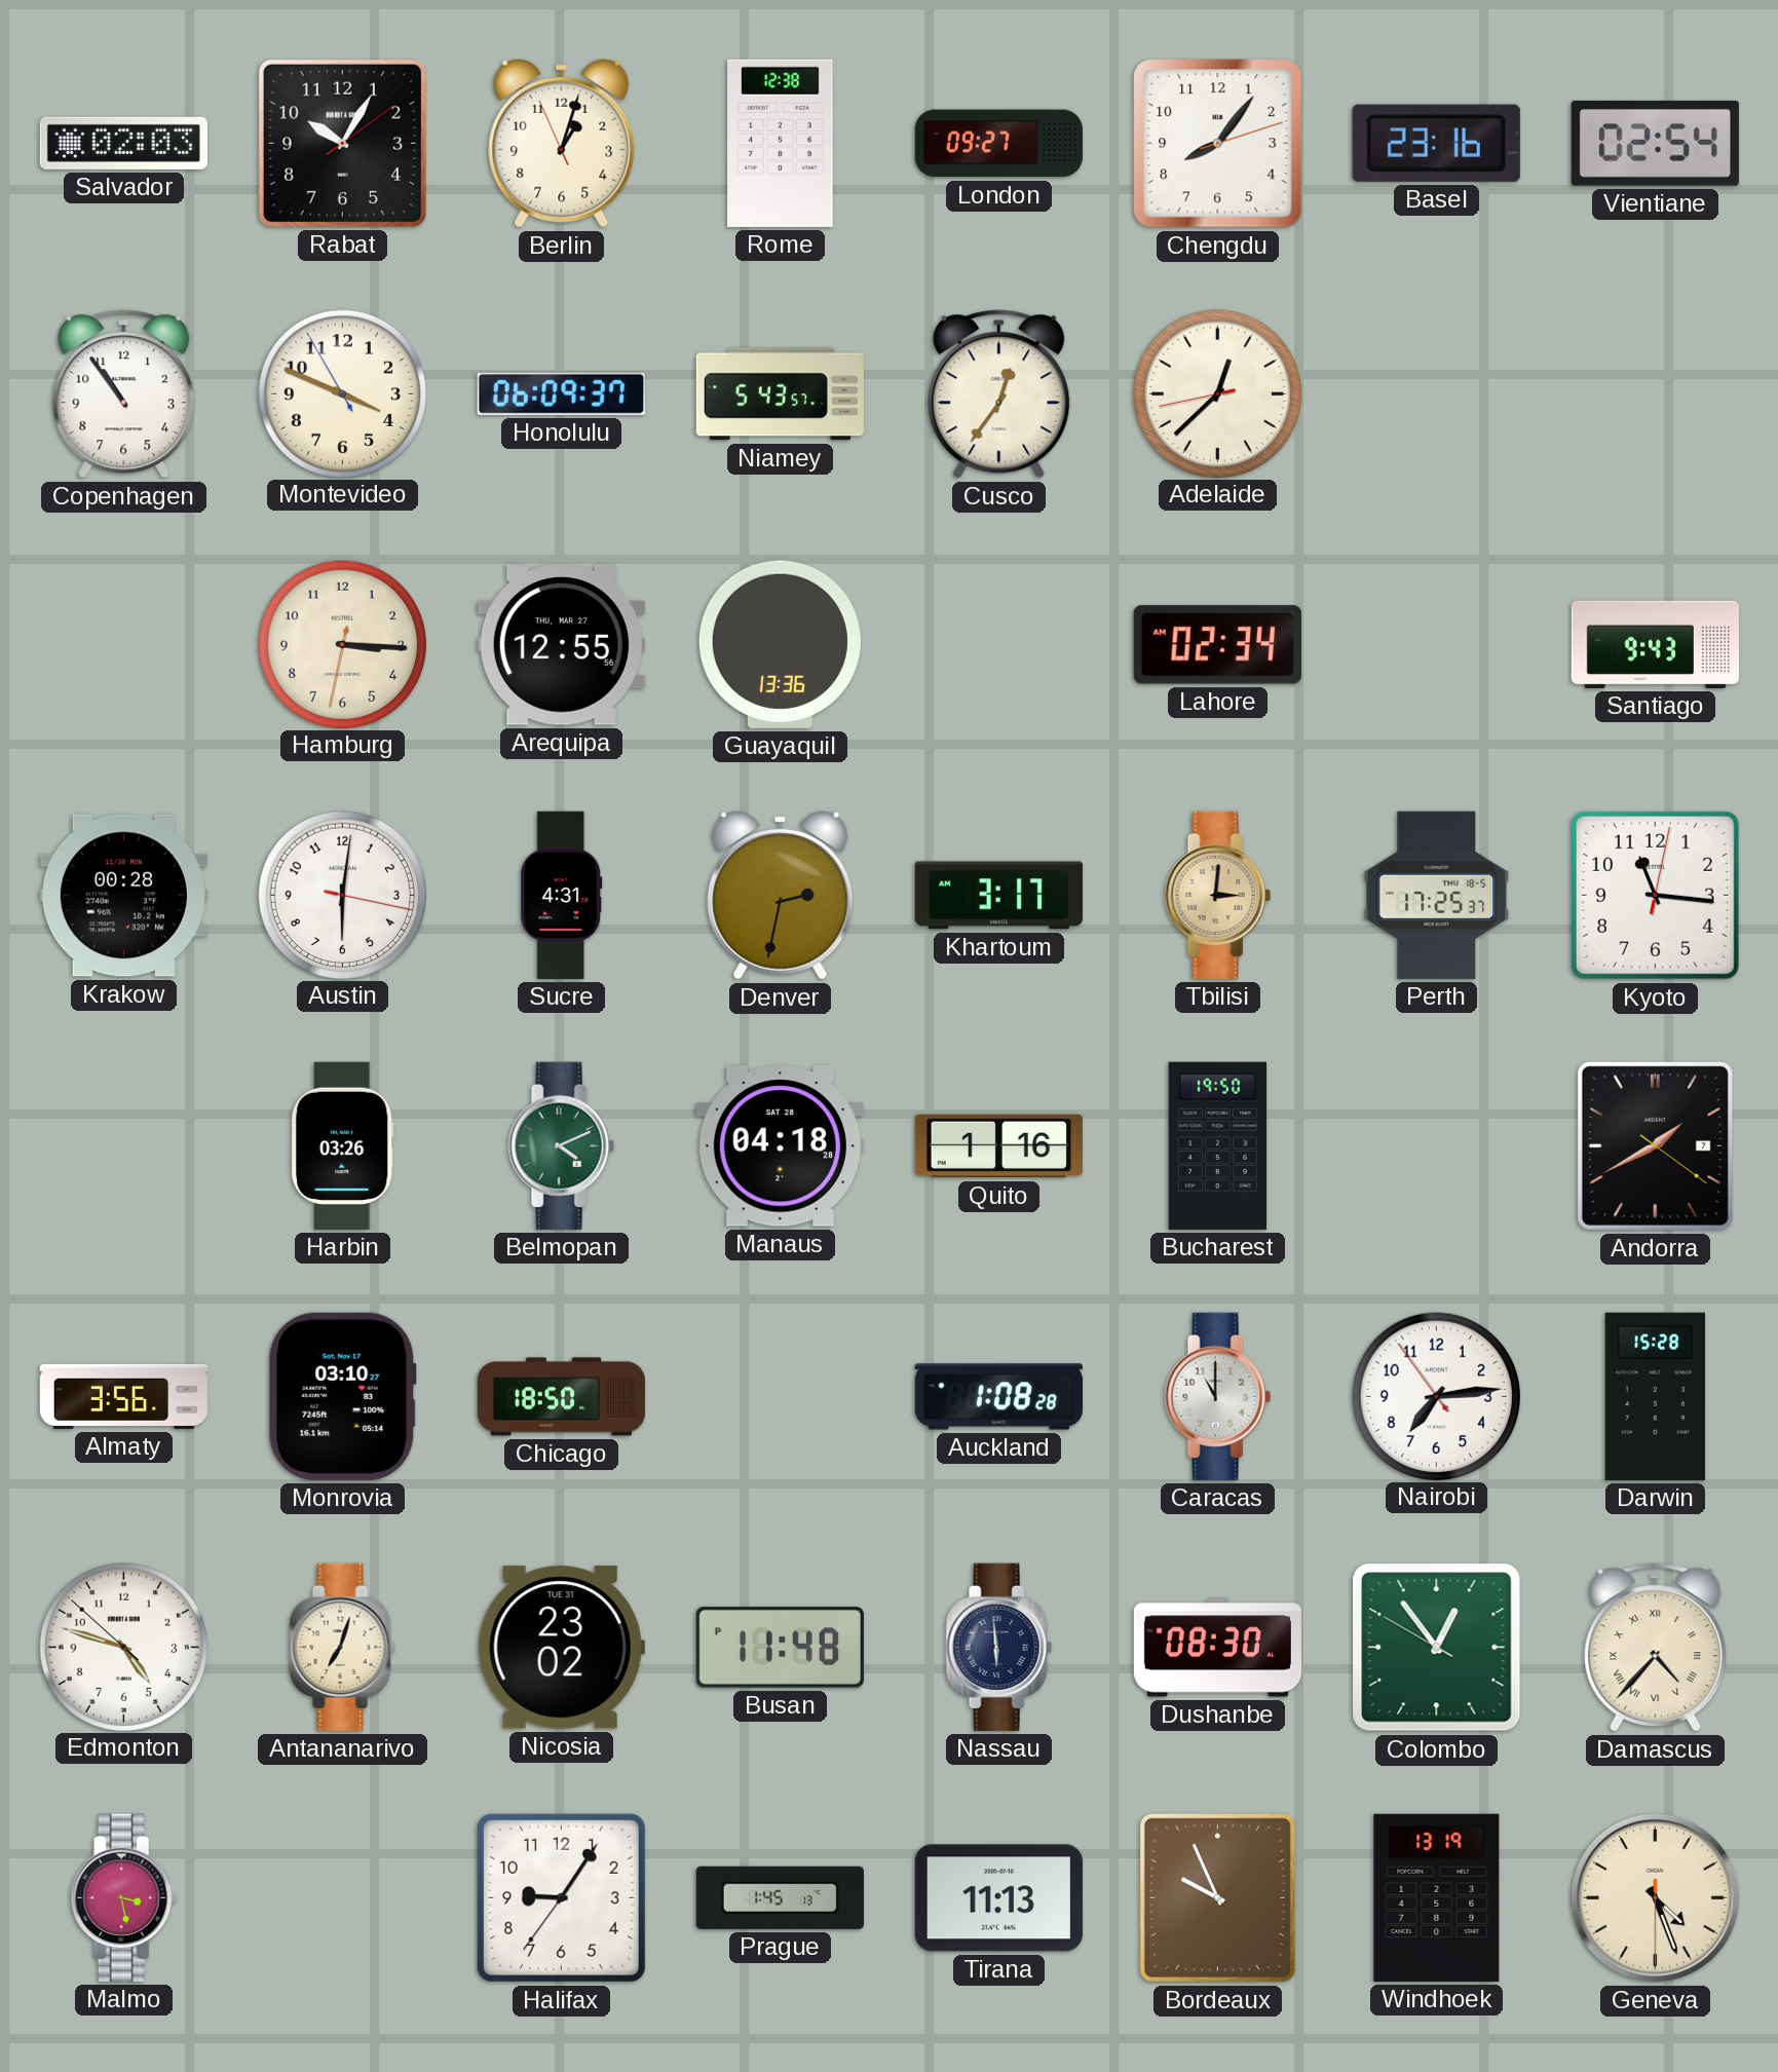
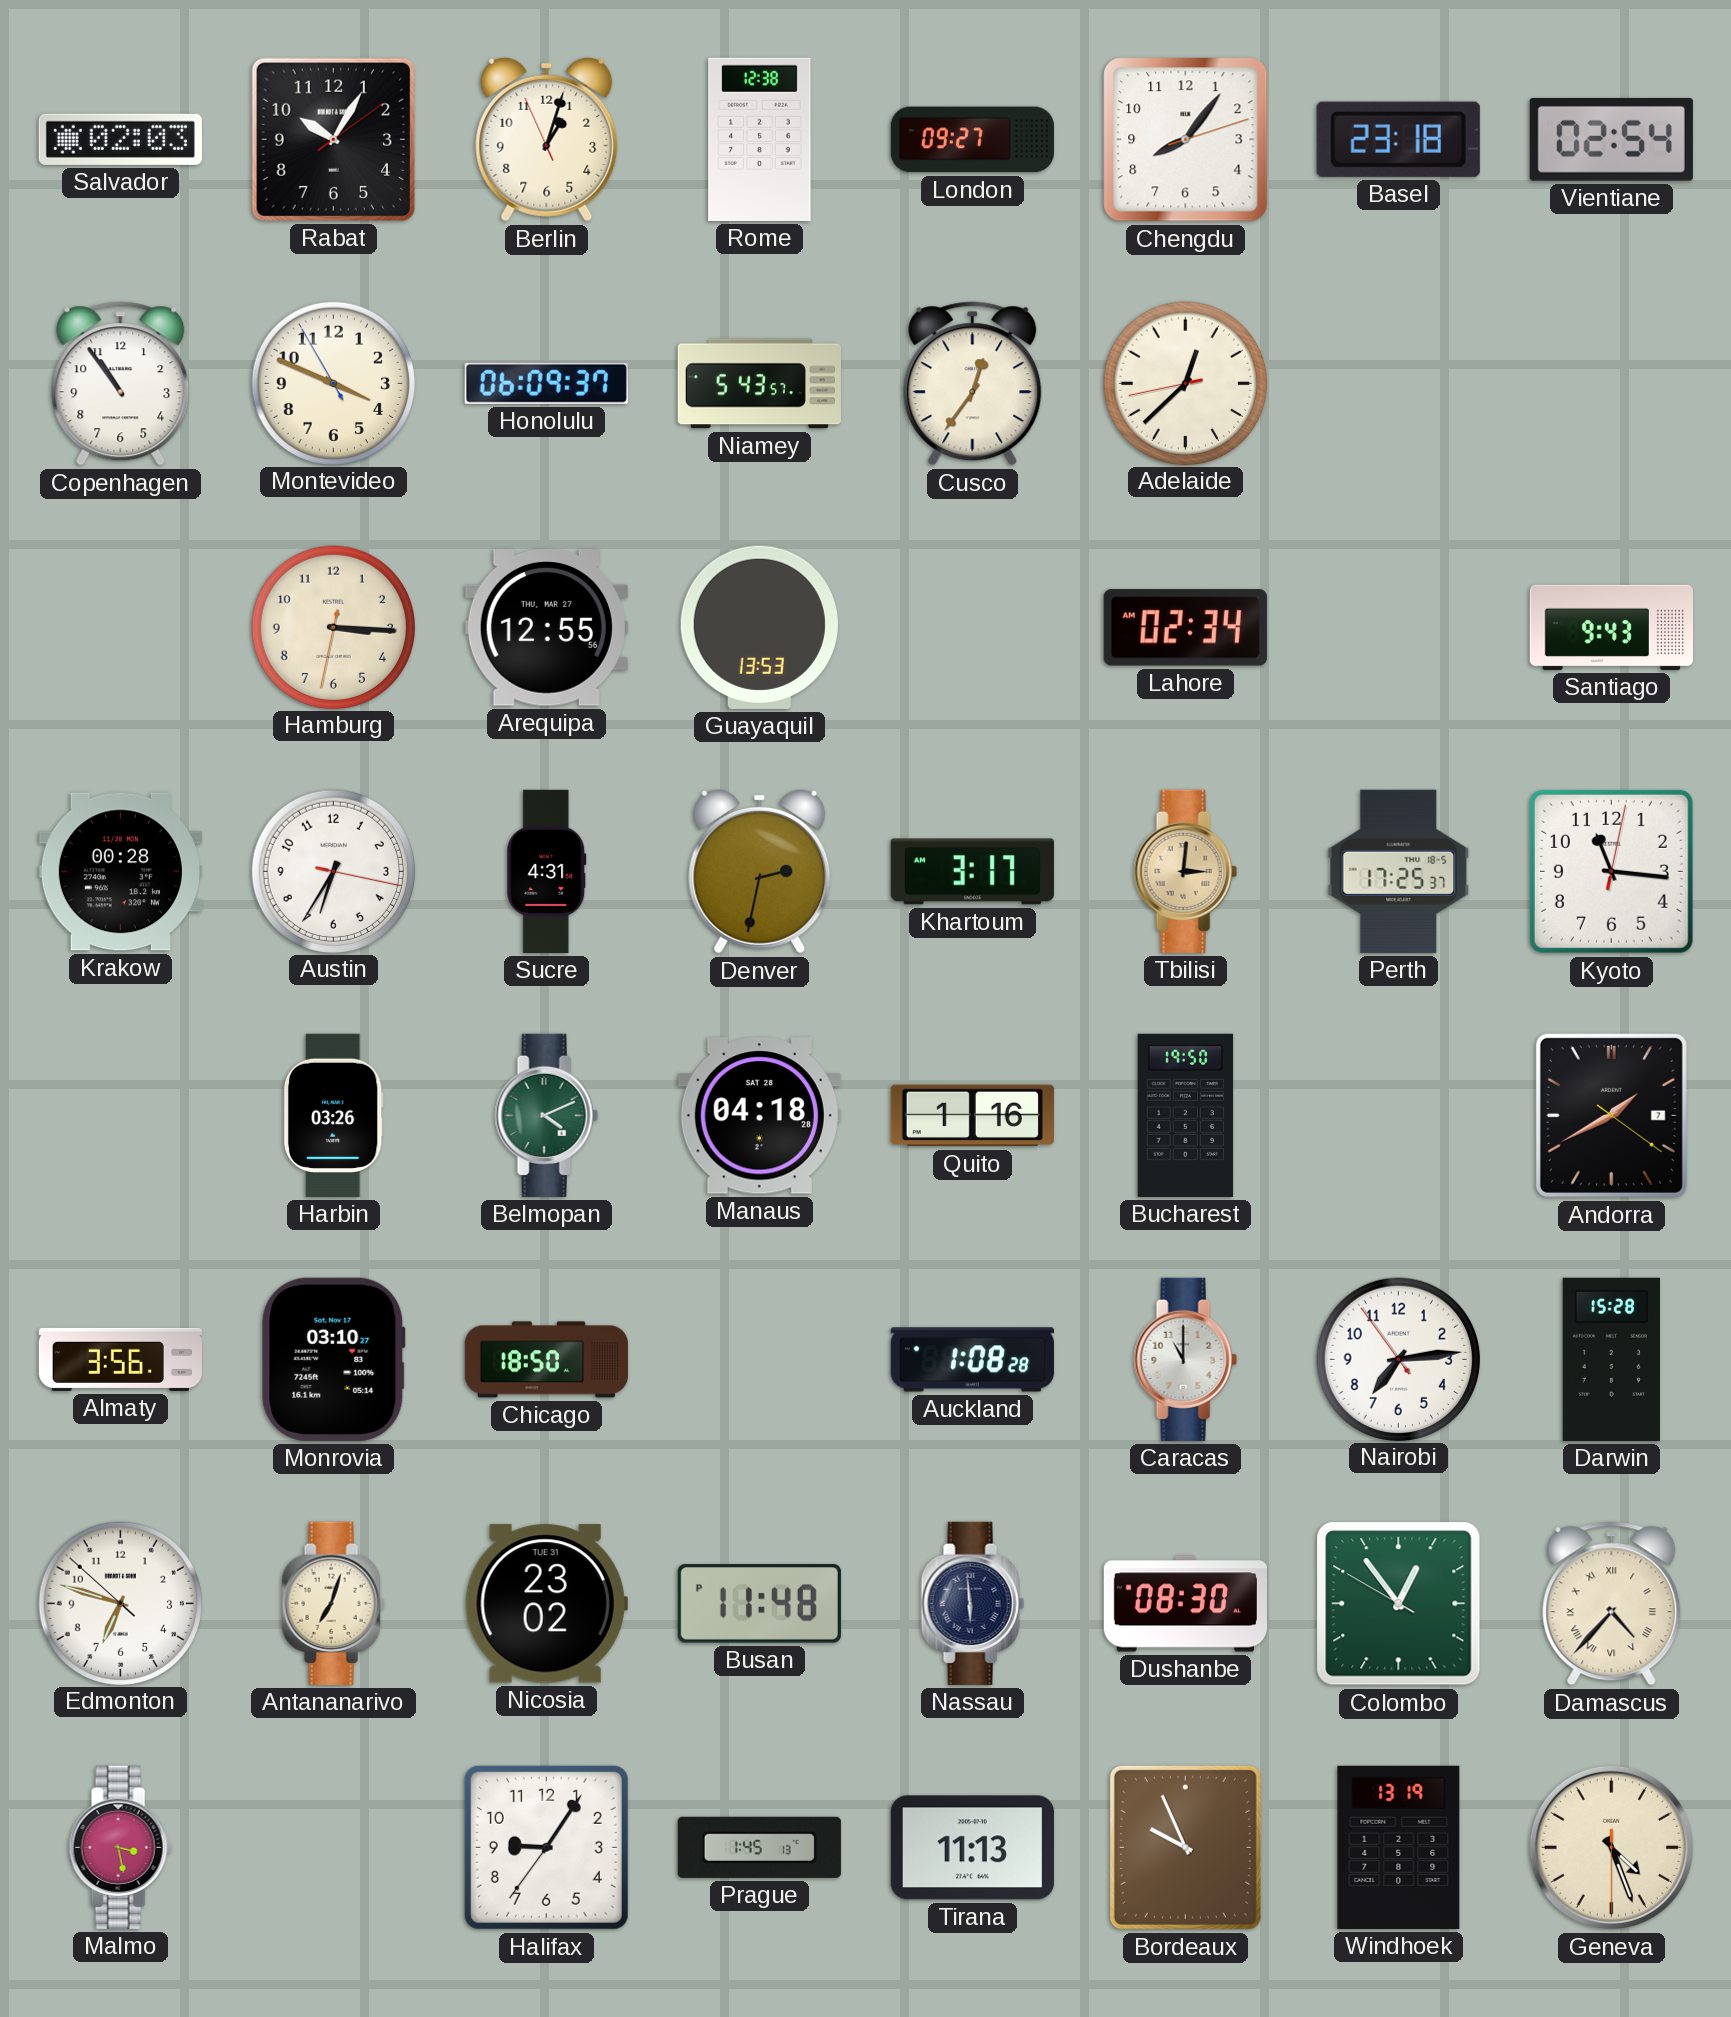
Basel: 23:16 -> 23:18 (1398, 139)
Guayaquil: 13:36 -> 13:53 (759, 627)
Austin: 6:01 -> 6:35 (333, 871)
Edmonton: 4:47 -> 6:47 (120, 1603)
